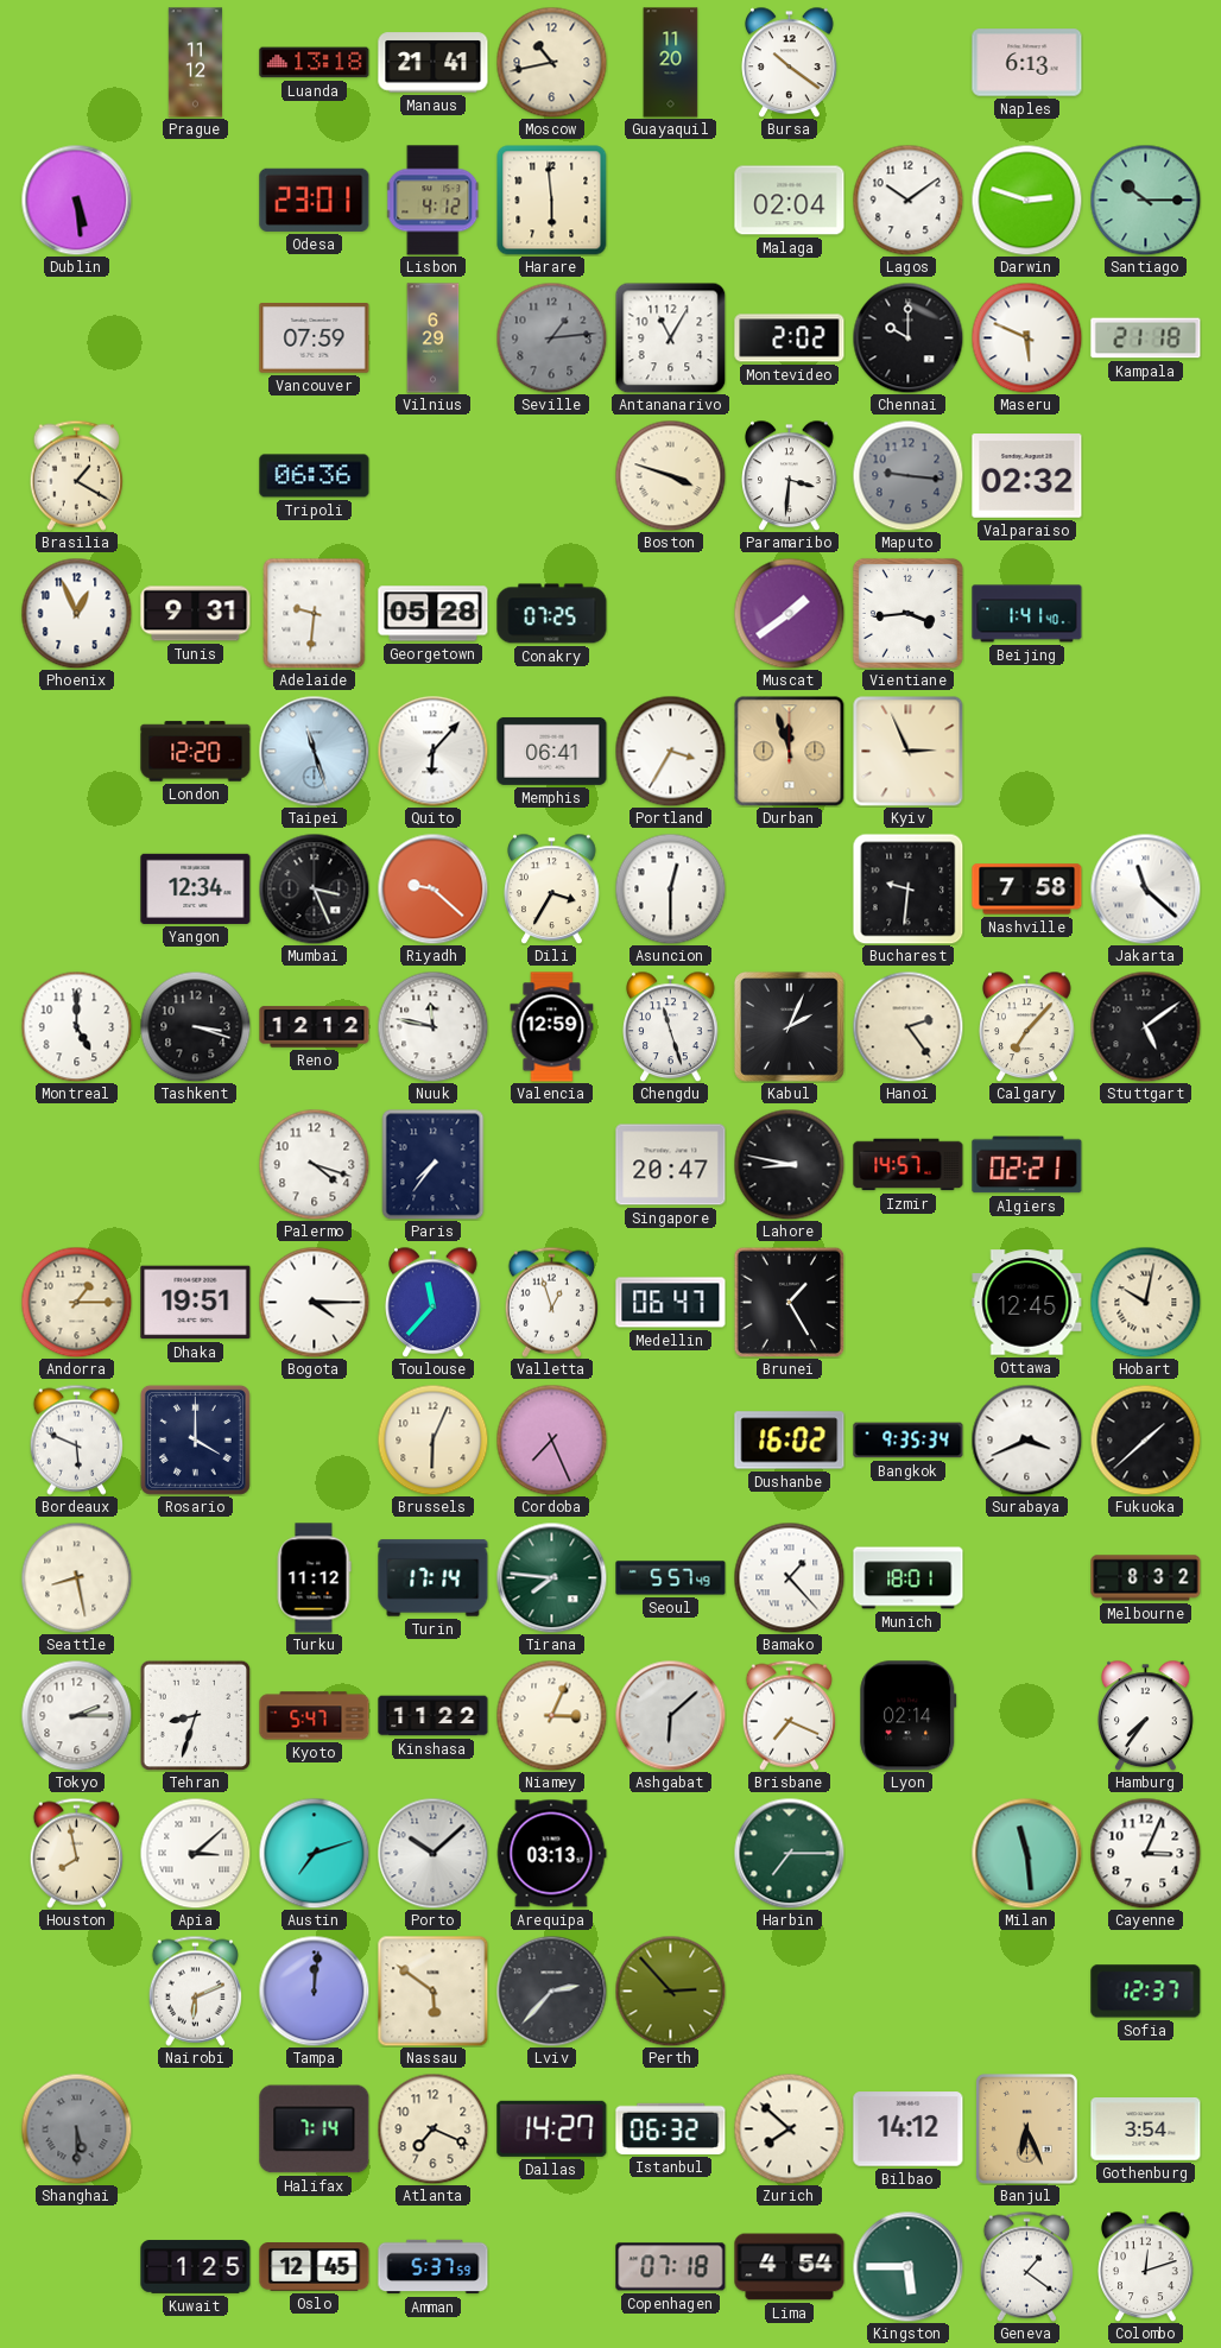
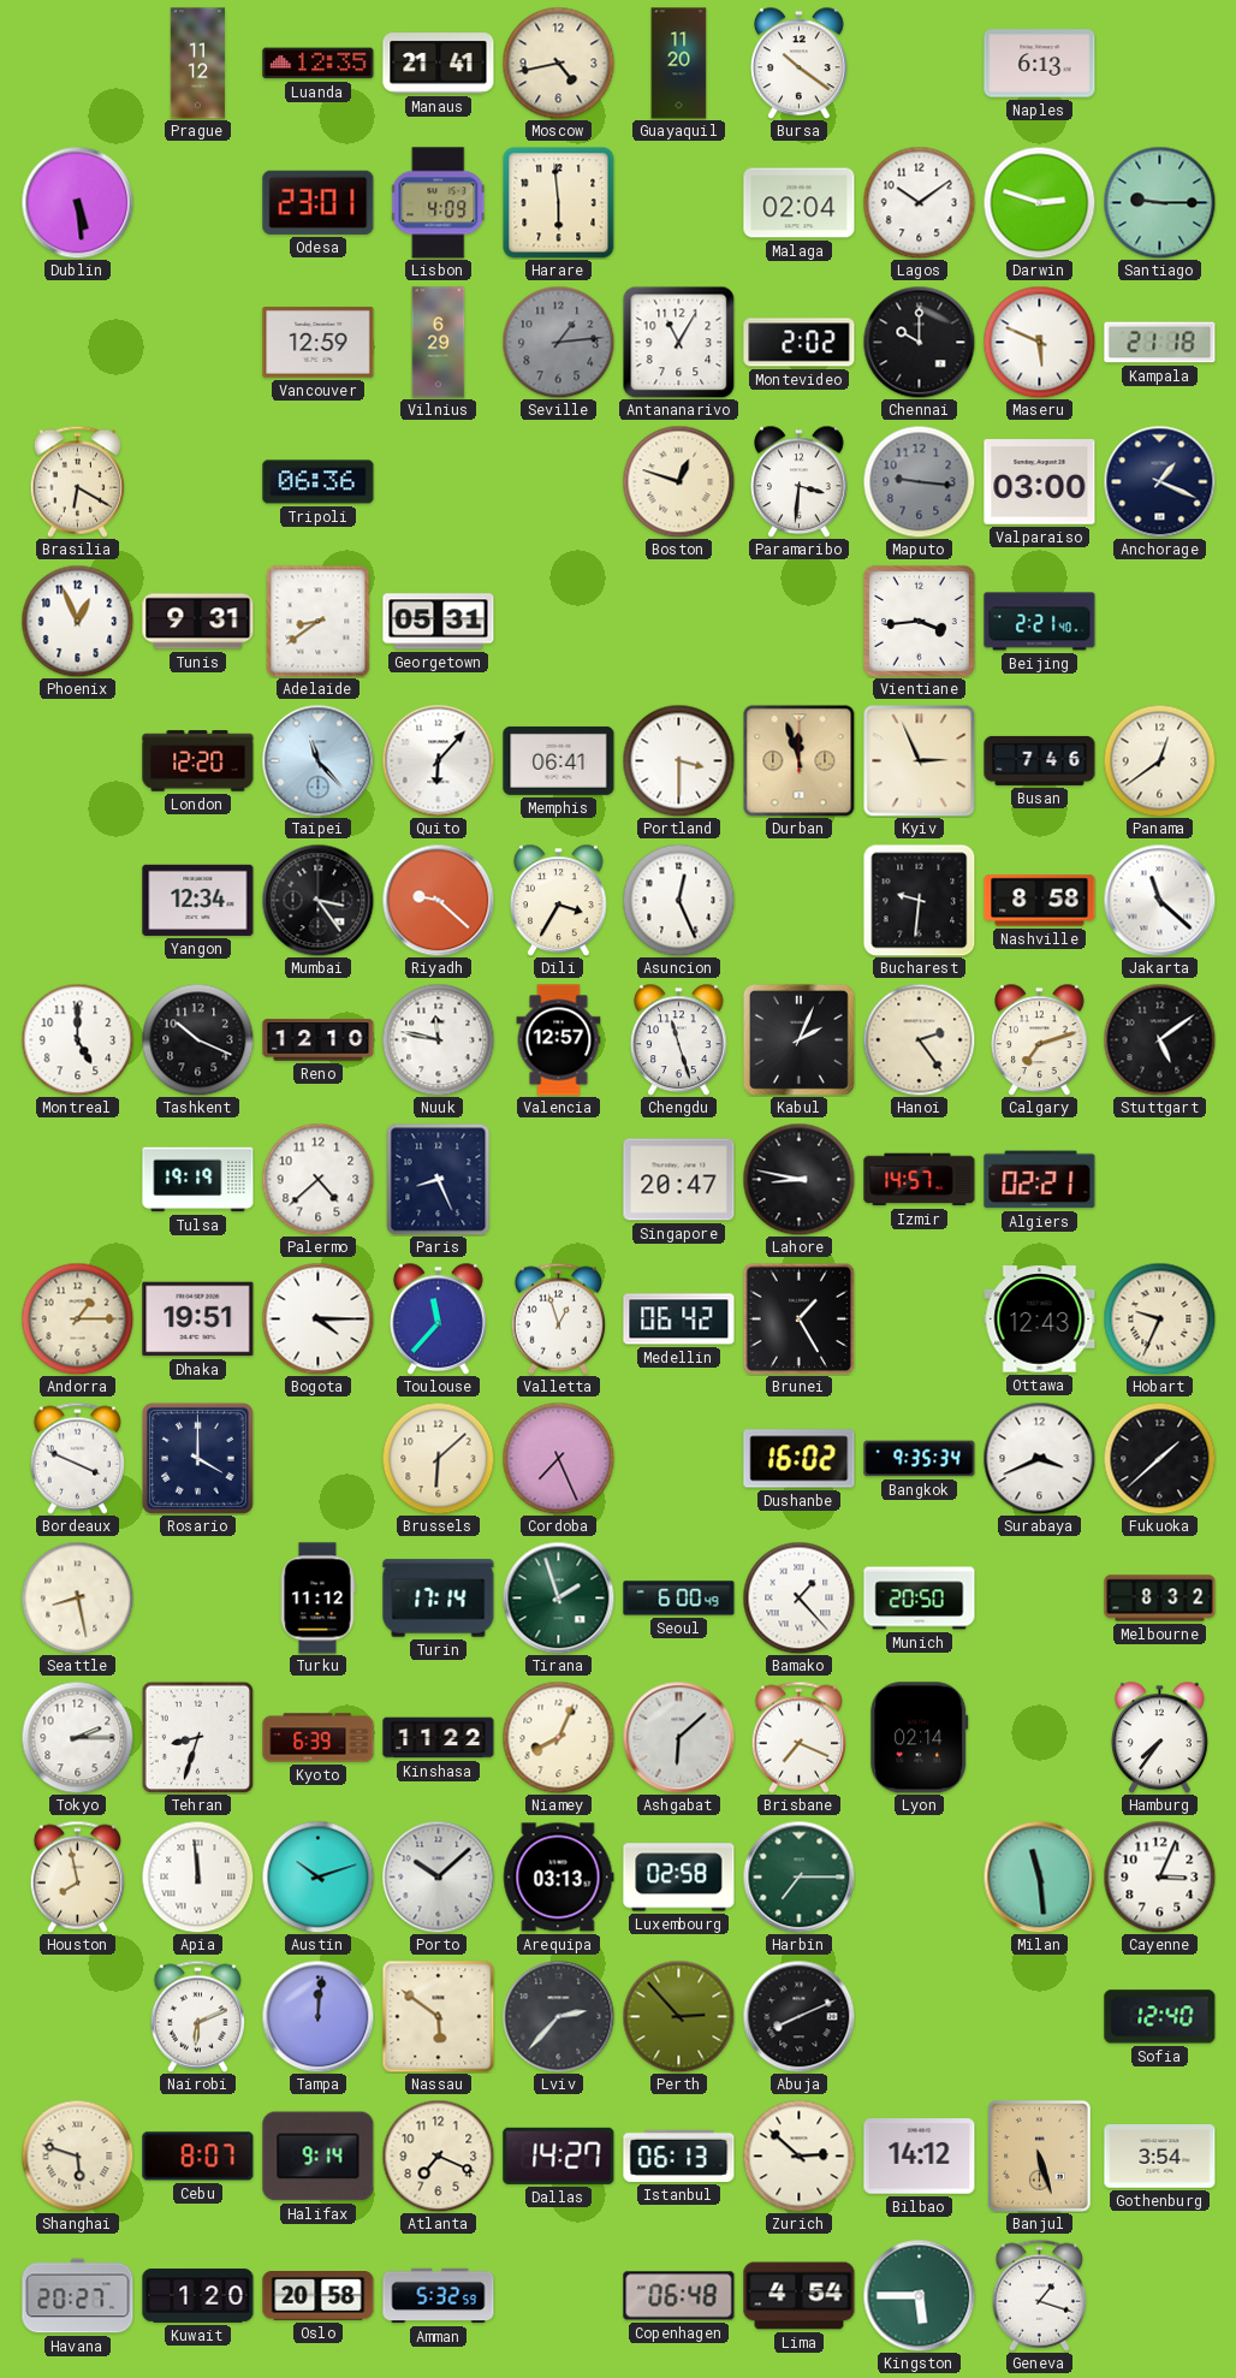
Luanda: 13:18 -> 12:35 (319, 64)
Moscow: 10:43 -> 4:43 (558, 63)
Lisbon: 4:12 -> 4:09 (439, 203)
Santiago: 10:15 -> 9:15 (1159, 202)
Vancouver: 07:59 -> 12:59 (319, 343)
Brasilia: 1:20 -> 6:20 (77, 481)
Boston: 3:48 -> 12:48 (678, 481)
Valparaiso: 02:32 -> 03:00 (1040, 482)
Anchorage: none -> 1:19 (1159, 481)
Adelaide: 9:31 -> 8:39 (319, 621)
Georgetown: 05:28 -> 05:31 (439, 622)
Conakry: 07:25 -> none (552, 614)
Muscat: 1:39 -> none (789, 613)
Beijing: 1:41 -> 2:21 (1040, 622)
Taipei: 11:27 -> 11:23 (317, 760)
Portland: 3:35 -> 3:30 (678, 760)
Busan: none -> 7:46 (1040, 760)
Panama: none -> 12:39 (1159, 760)
Mumbai: 3:26 -> 3:24 (317, 900)
Asuncion: 12:30 -> 12:26 (678, 900)
Nashville: 7:58 -> 8:58 (1040, 901)
Tashkent: 3:18 -> 10:19 (197, 1039)
Reno: 12:12 -> 12:10 (319, 1040)
Valencia: 12:59 -> 12:57 (559, 1040)
Calgary: 7:07 -> 7:12 (1040, 1039)
Tulsa: none -> 19:19 (198, 1180)
Palermo: 4:18 -> 4:38 (317, 1179)
Paris: 7:36 -> 8:26 (439, 1179)
Medellin: 06:47 -> 06:42 (679, 1320)
Ottawa: 12:45 -> 12:43 (1040, 1320)
Hobart: 10:02 -> 9:34 (1159, 1318)
Bordeaux: 5:49 -> 3:49 (77, 1458)
Brussels: 6:04 -> 6:08 (438, 1458)
Tirana: 7:46 -> 1:57 (558, 1597)
Seoul: 5:57 -> 6:00 (679, 1599)
Munich: 18:01 -> 20:50 (920, 1599)
Kyoto: 5:47 -> 6:39 (319, 1738)
Niamey: 3:04 -> 8:04 (558, 1737)
Apia: 3:08 -> 11:59 (197, 1876)
Austin: 7:12 -> 10:12 (317, 1876)
Luxembourg: none -> 02:58 (679, 1878)
Abuja: none -> 8:11 (798, 2016)
Sofia: 12:37 -> 12:40 (1160, 2017)
Shanghai: 5:30 -> 5:48 (77, 2155)
Shanghai dial: grey -> cream (77, 2155)
Cebu: none -> 8:07 (198, 2157)
Halifax: 7:14 -> 9:14 (319, 2157)
Istanbul: 06:32 -> 06:13 (679, 2155)
Zurich: 7:52 -> 2:52 (798, 2155)
Banjul: 6:26 -> 5:27 (1040, 2157)
Havana: none -> 20:27 (78, 2296)
Kuwait: 1:25 -> 1:20 (198, 2296)
Oslo: 12:45 -> 20:58 (319, 2296)
Amman: 5:37 -> 5:32 (439, 2296)
Copenhagen: 07:18 -> 06:48 (679, 2296)
Geneva: 1:21 -> 1:18 (1039, 2295)
Colombo: 12:12 -> none (1146, 2266)
